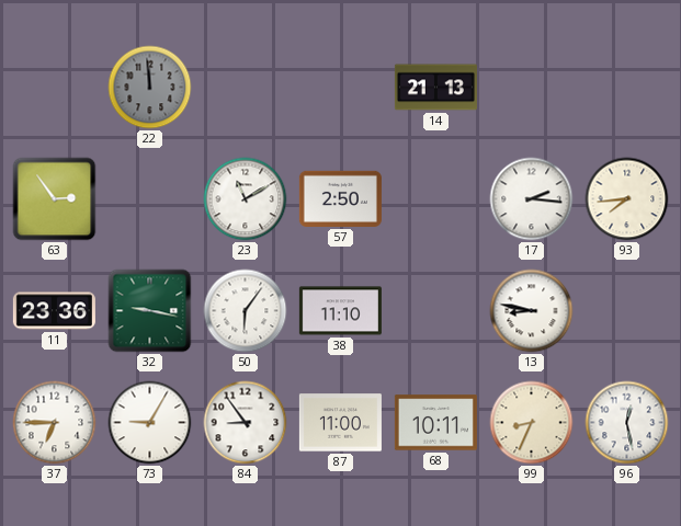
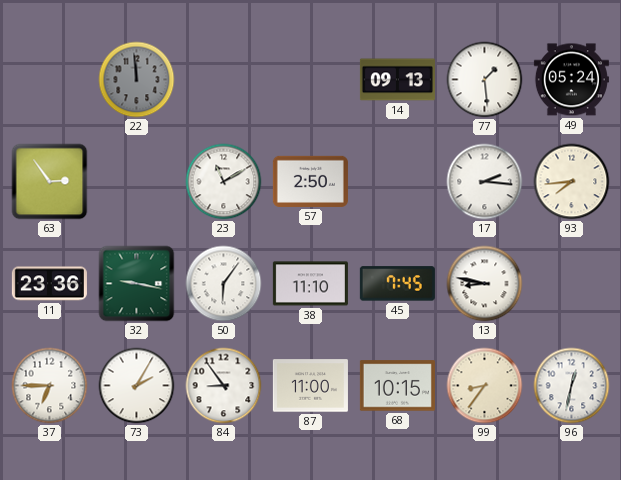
14: 21:13 -> 09:13 (397, 80)
77: none -> 1:29 (485, 80)
49: none -> 05:24 (571, 80)
45: none -> 7:45 (397, 284)
73: 9:05 -> 2:05 (137, 386)
68: 10:11 -> 10:15 (397, 386)
99: 8:34 -> 8:36 (485, 386)
96: 12:28 -> 12:32 (572, 386)
